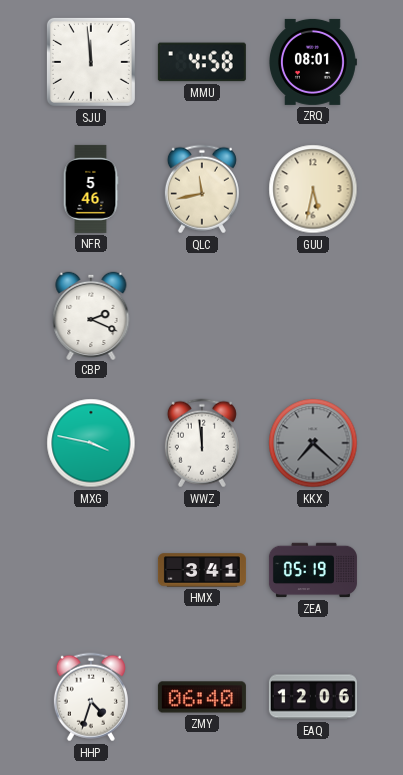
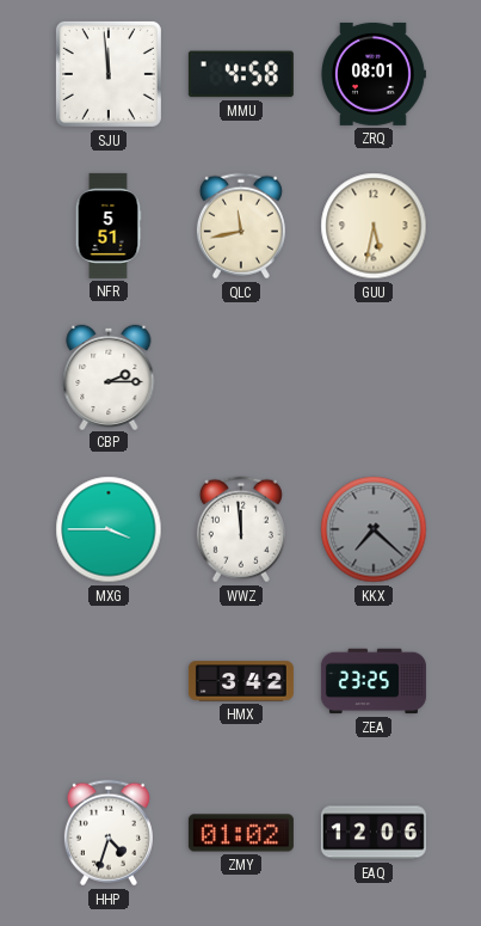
NFR: 5:46 -> 5:51 (109, 226)
CBP: 2:19 -> 2:15 (109, 376)
MXG: 3:47 -> 3:45 (109, 529)
HMX: 3:41 -> 3:42 (241, 681)
ZEA: 05:19 -> 23:25 (374, 681)
ZMY: 06:40 -> 01:02 (241, 833)
